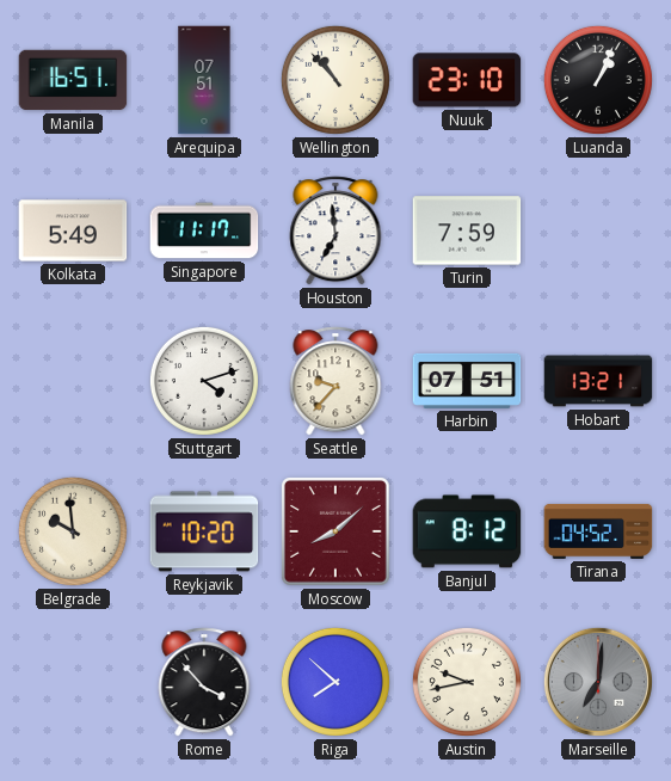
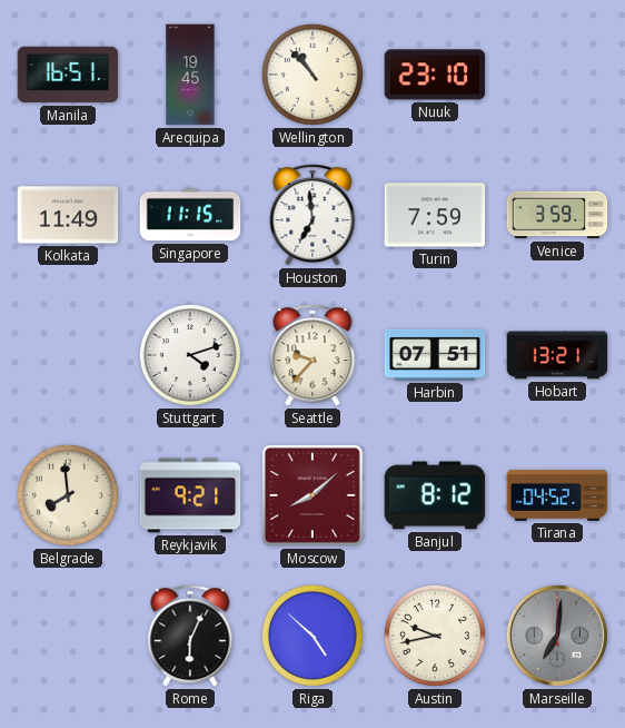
Arequipa: 07:51 -> 19:45 (190, 75)
Luanda: 1:04 -> none (598, 80)
Kolkata: 5:49 -> 11:49 (68, 215)
Singapore: 11:17 -> 11:15 (190, 215)
Venice: none -> 3:59 (557, 215)
Belgrade: 9:59 -> 7:59 (68, 495)
Reykjavik: 10:20 -> 9:21 (190, 495)
Rome: 3:53 -> 6:04 (190, 636)
Riga: 7:52 -> 4:52 (312, 636)
